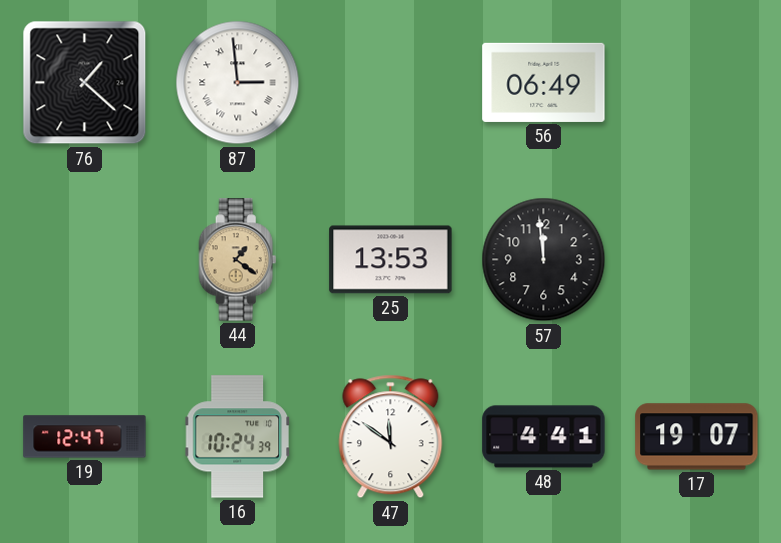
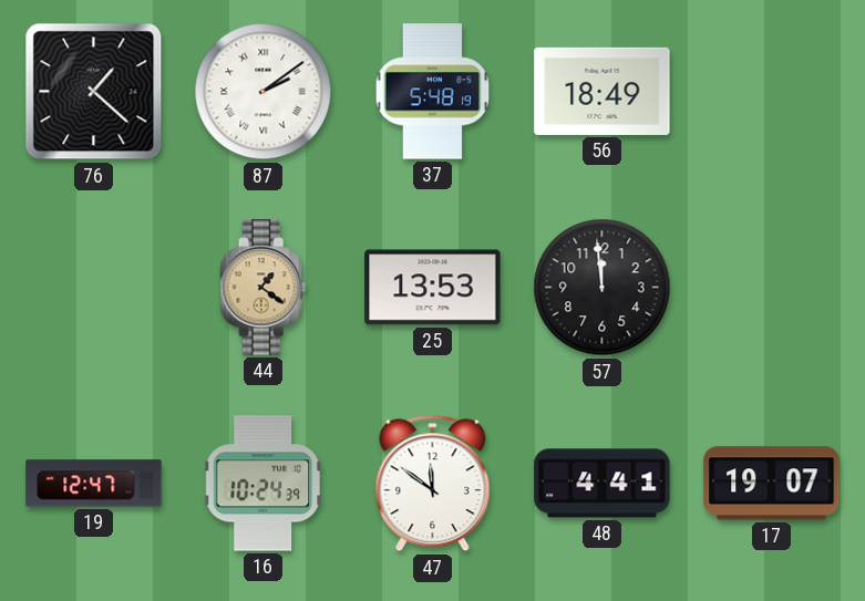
87: 2:59 -> 2:09 (264, 92)
37: none -> 5:48 (433, 92)
56: 06:49 -> 18:49 (603, 91)
